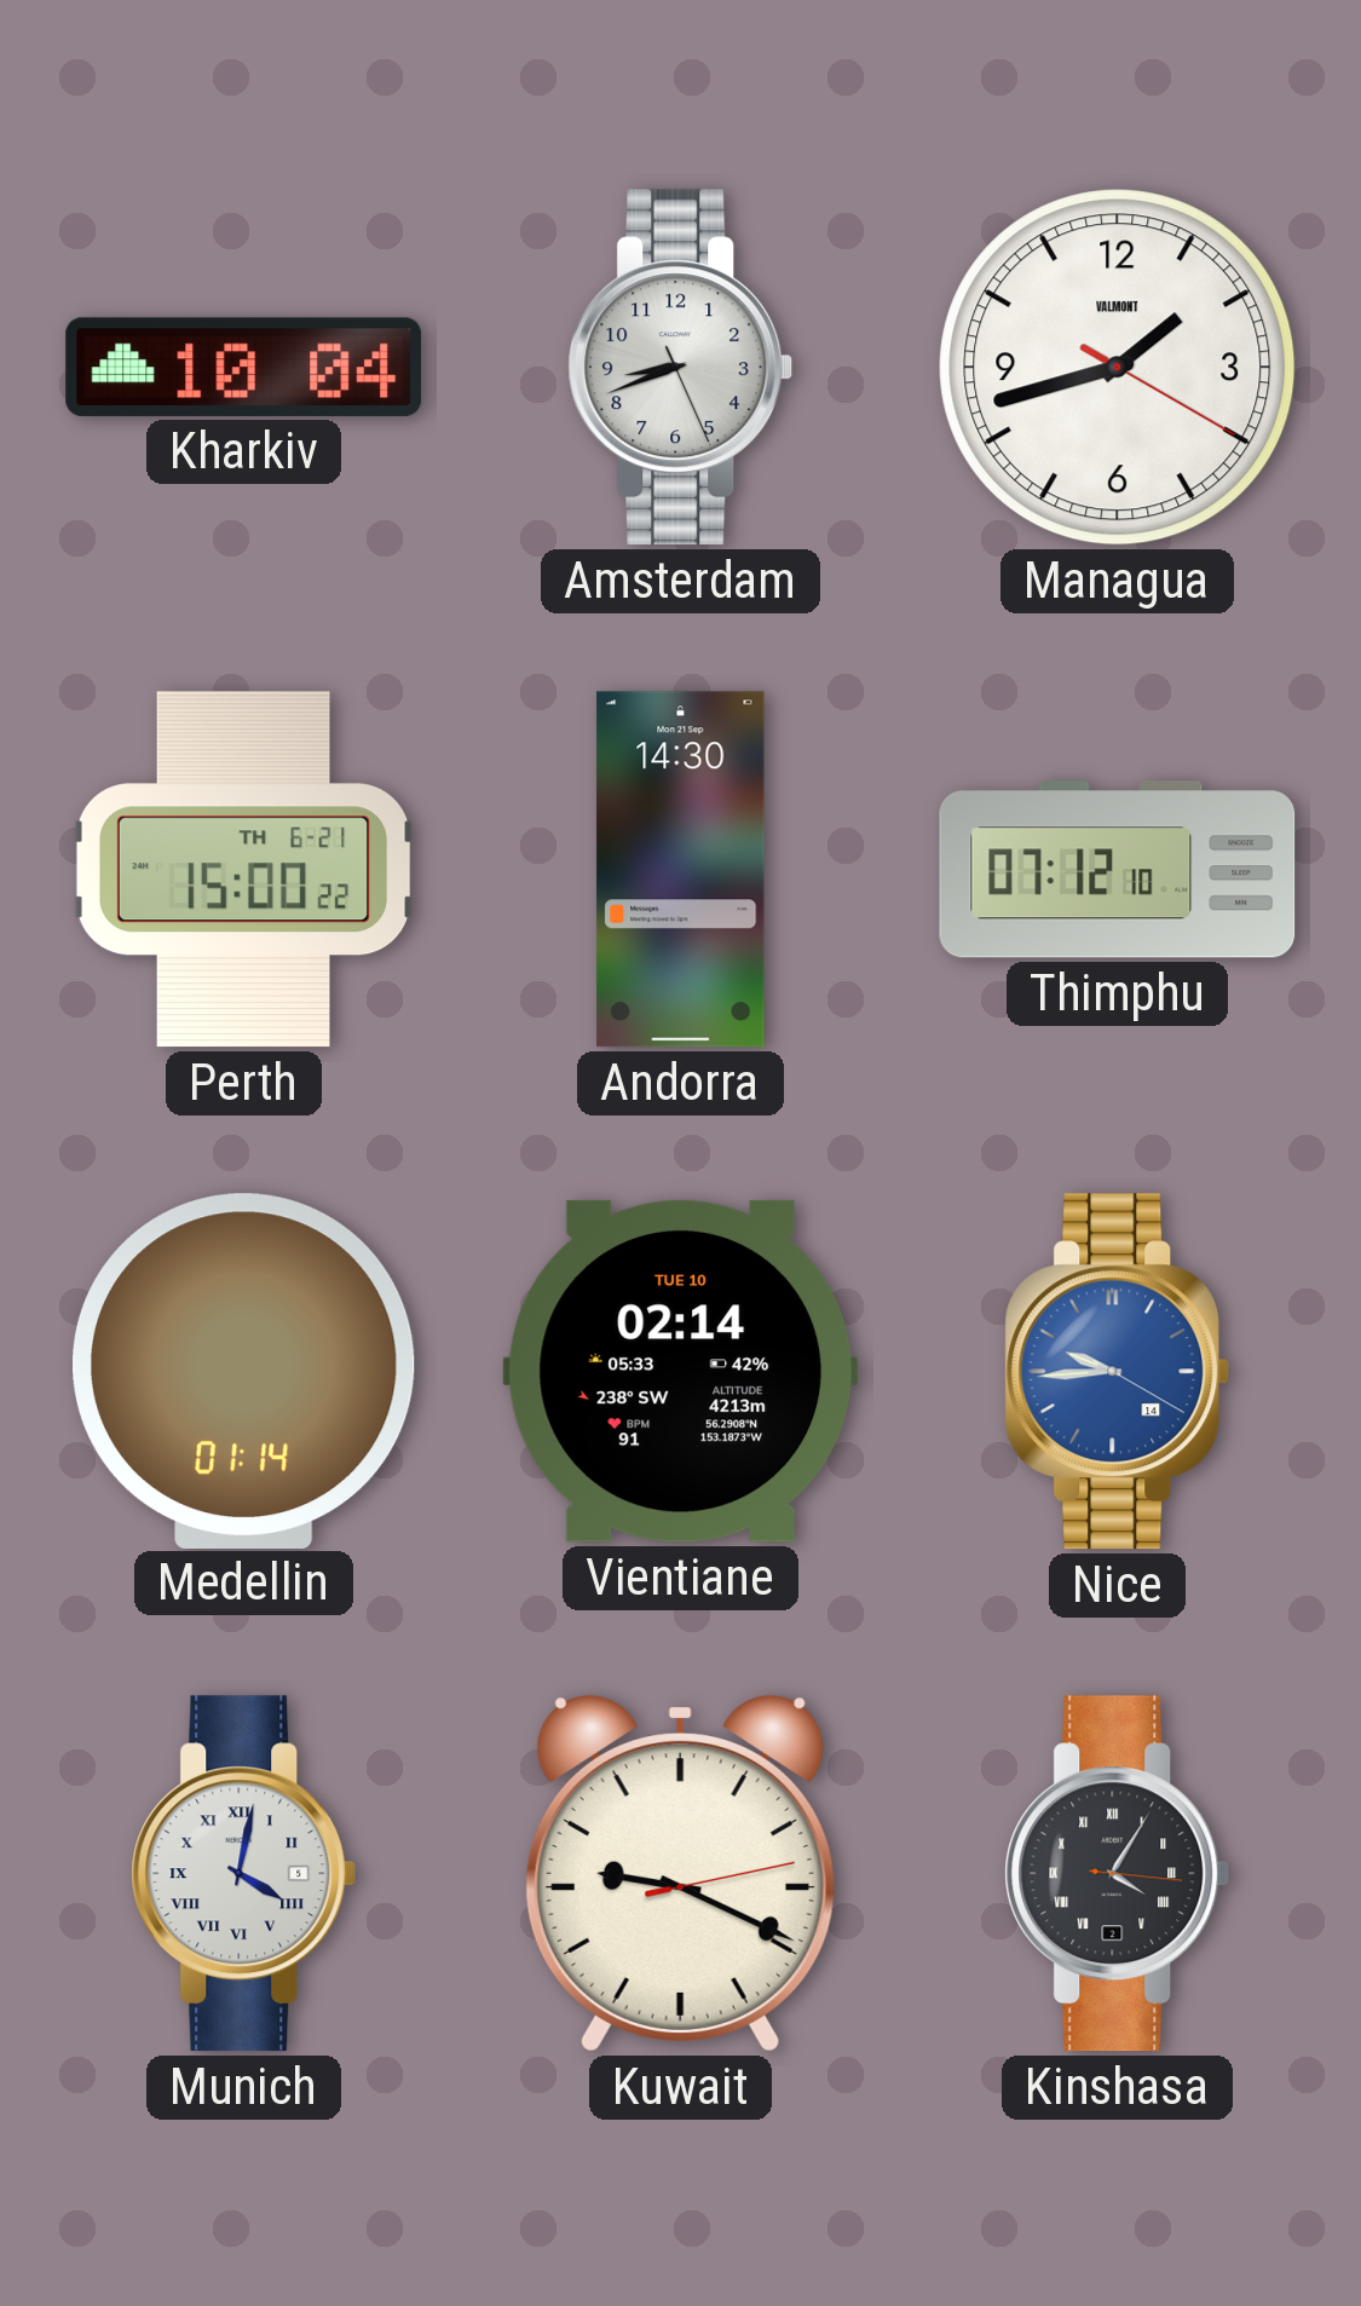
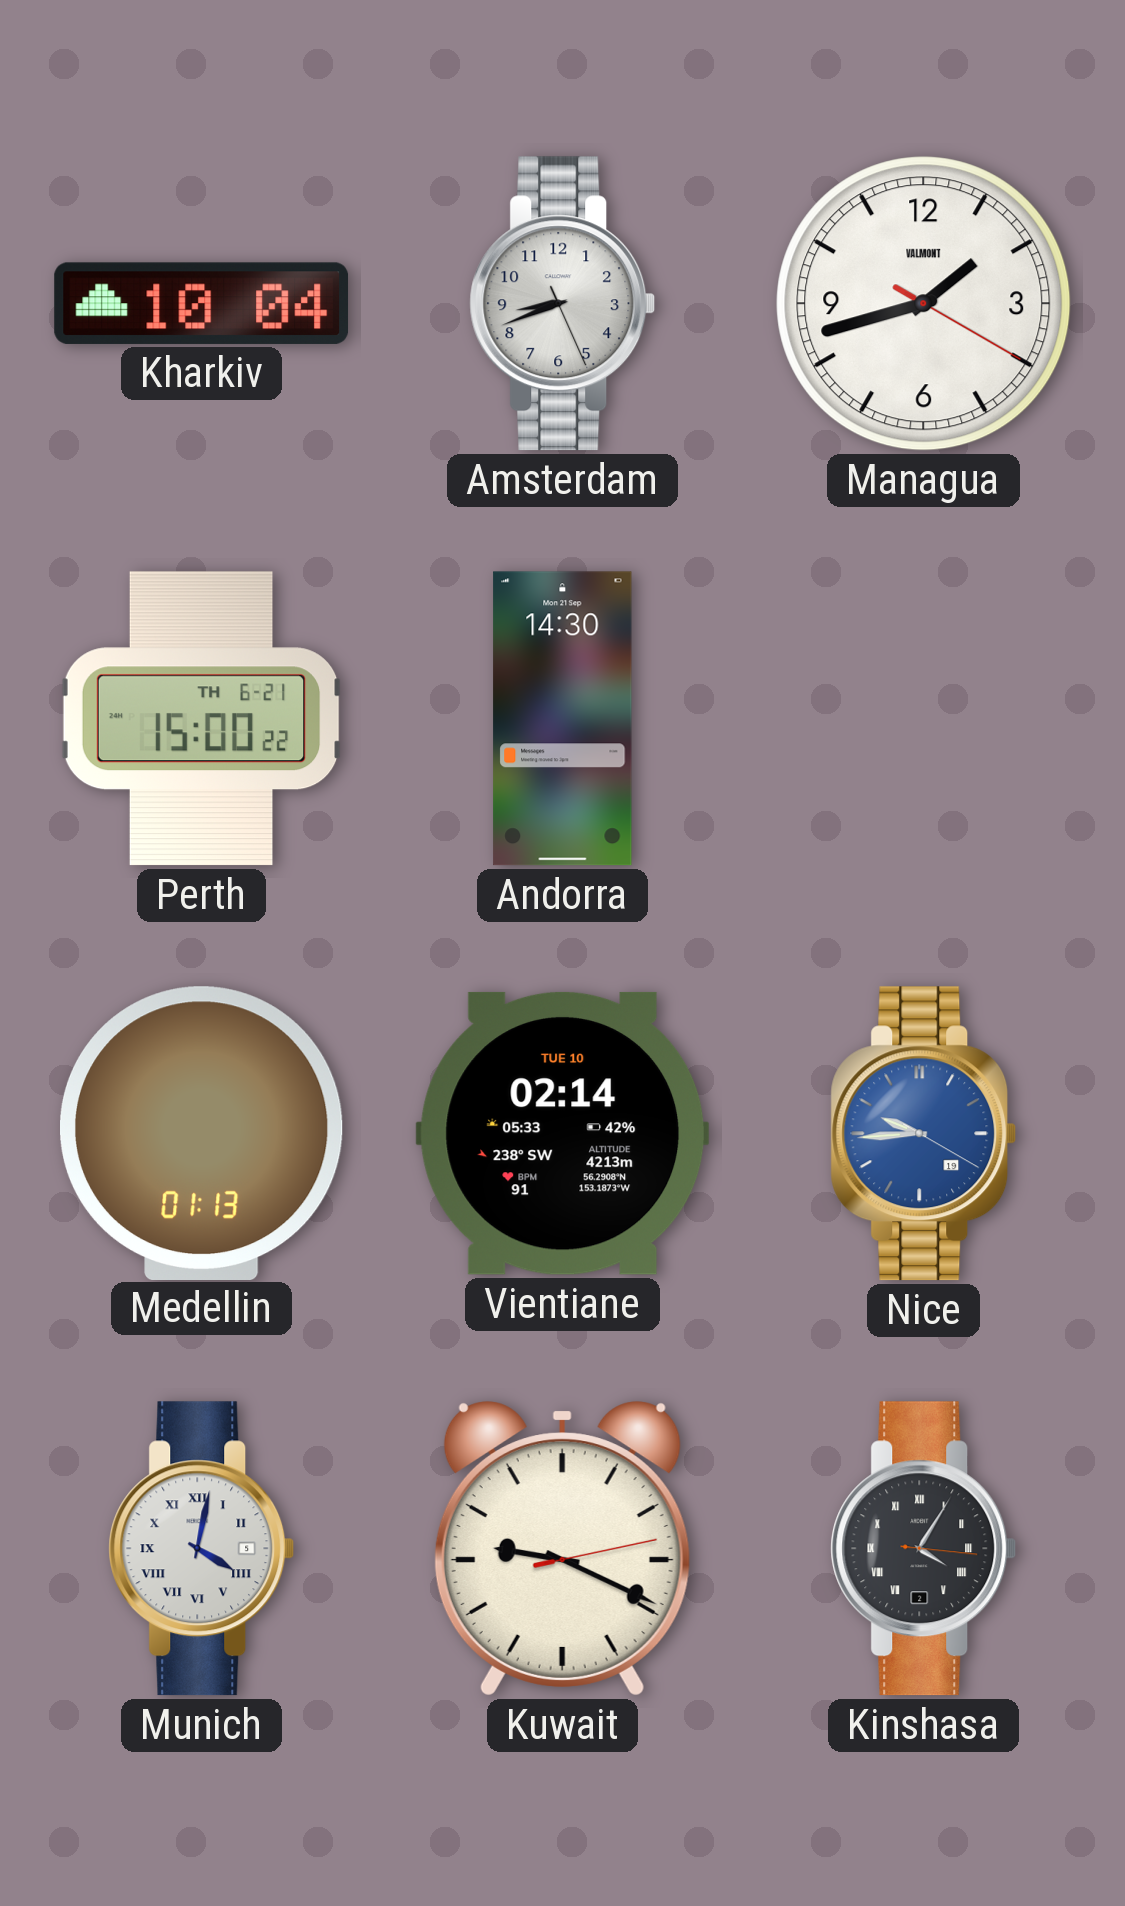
Thimphu: 07:12 -> none (1118, 870)
Medellin: 01:14 -> 01:13 (202, 1133)
Nice date: 14 -> 19 (924, 1134)
